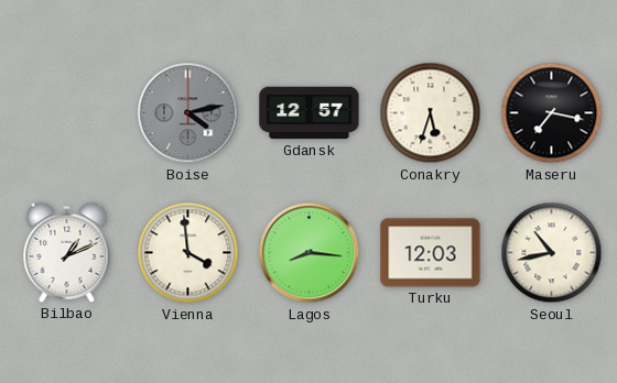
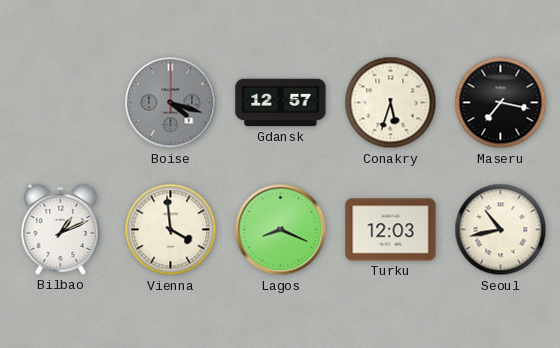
Boise: 4:13 -> 4:18 (171, 103)
Lagos: 8:16 -> 8:19 (281, 230)
